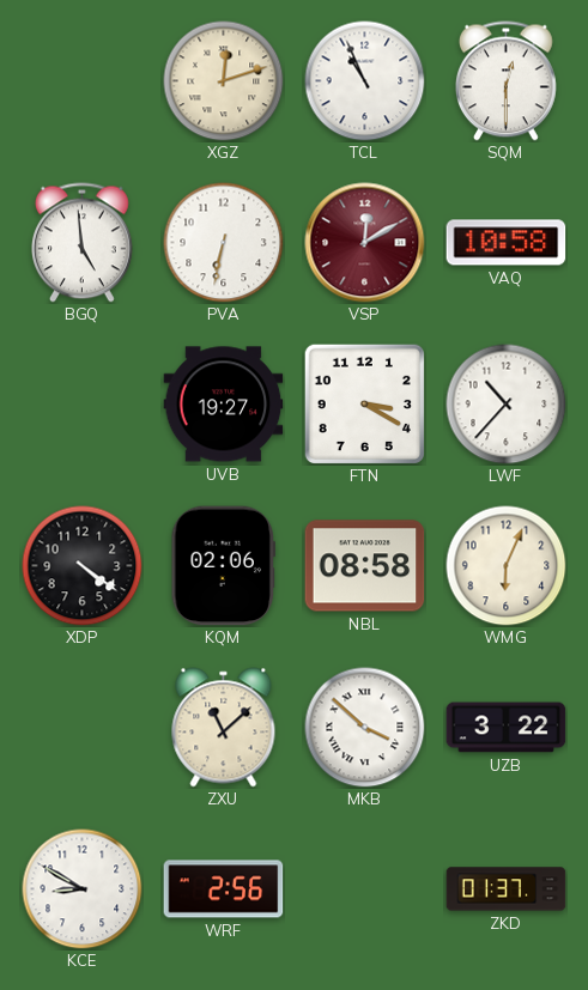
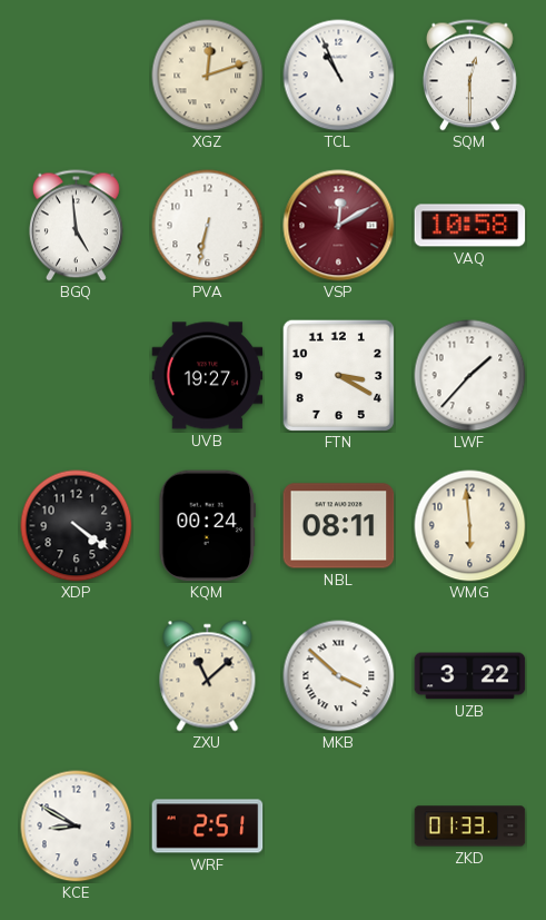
LWF: 10:37 -> 1:37 (470, 376)
KQM: 02:06 -> 00:24 (207, 526)
NBL: 08:58 -> 08:11 (339, 526)
WMG: 6:04 -> 5:59 (470, 526)
WRF: 2:56 -> 2:51 (208, 827)
ZKD: 01:37 -> 01:33 (470, 827)
